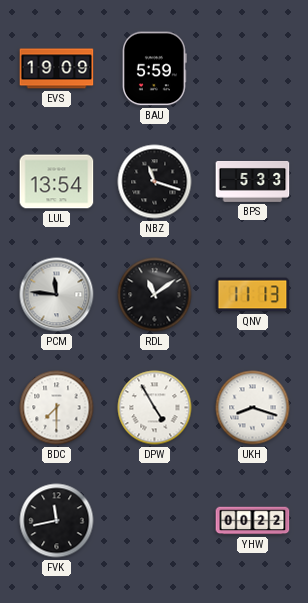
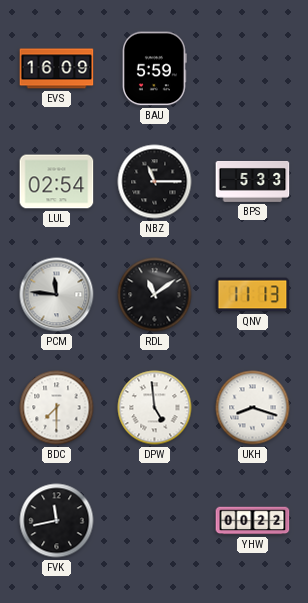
EVS: 19:09 -> 16:09 (57, 69)
LUL: 13:54 -> 02:54 (57, 182)
NBZ: 11:18 -> 11:15 (155, 182)
DPW: 4:55 -> 4:59 (155, 408)
